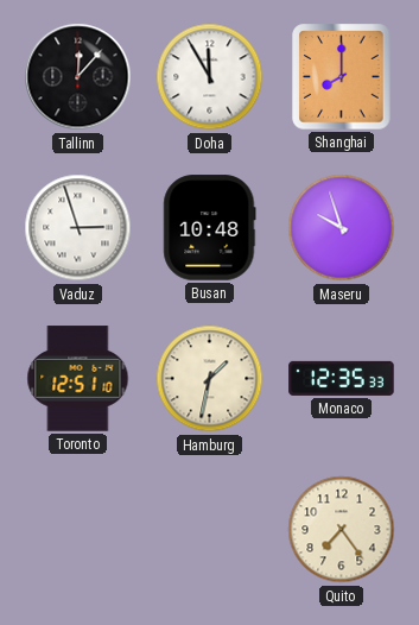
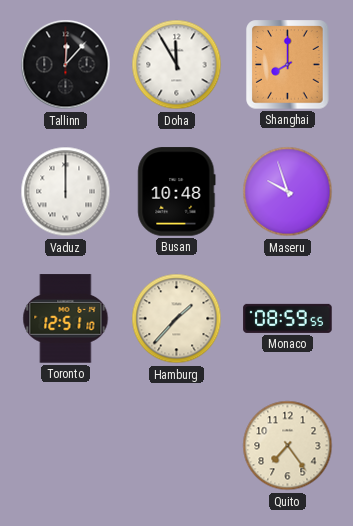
Vaduz: 2:57 -> 12:00 (66, 192)
Hamburg: 1:32 -> 1:37 (177, 319)
Monaco: 12:35 -> 08:59 (288, 318)
